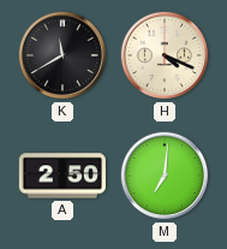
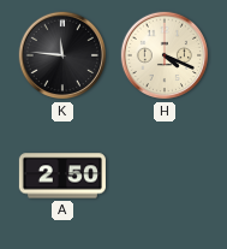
K: 11:40 -> 11:46 (62, 55)
M: 7:01 -> none (165, 176)
